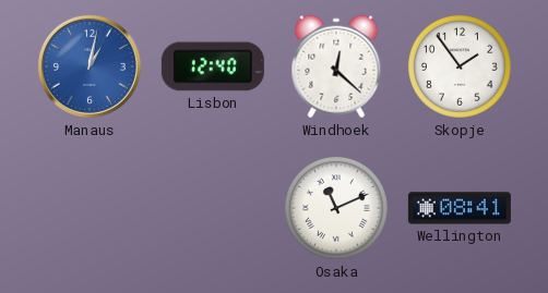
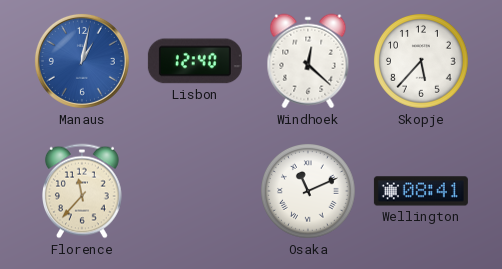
Skopje: 1:54 -> 5:37 (422, 62)
Florence: none -> 11:37 (83, 191)
